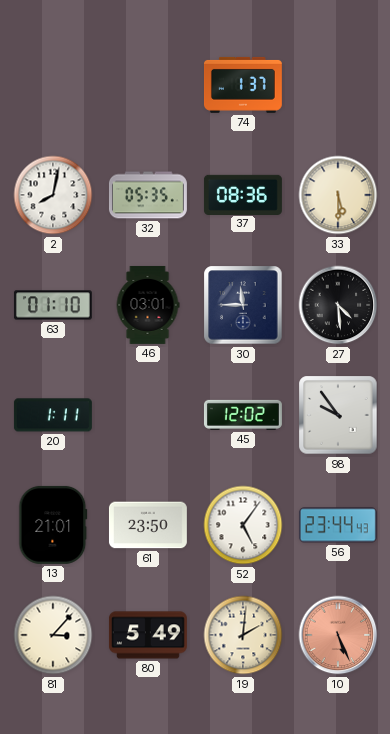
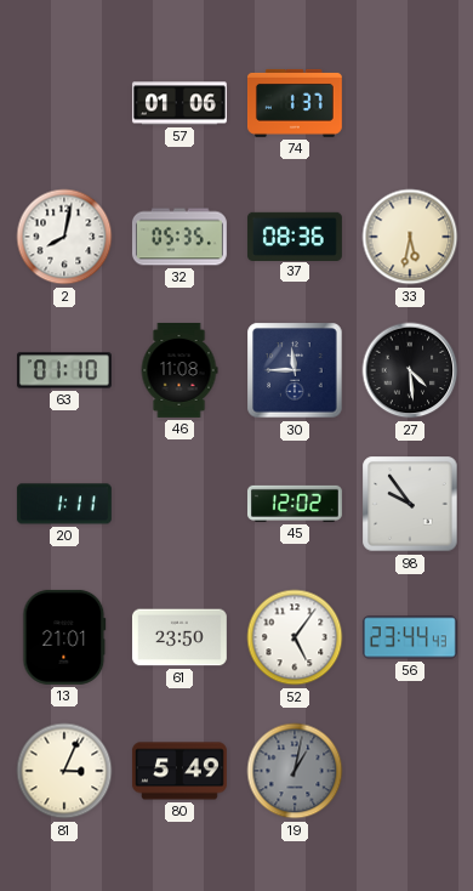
57: none -> 01:06 (179, 103)
33: 5:30 -> 5:32 (410, 237)
46: 03:01 -> 11:08 (179, 370)
81: 3:07 -> 3:04 (64, 771)
19: 2:01 -> 1:02 (295, 771)
19 dial: cream -> grey (295, 771)
10: 5:26 -> none (338, 635)
